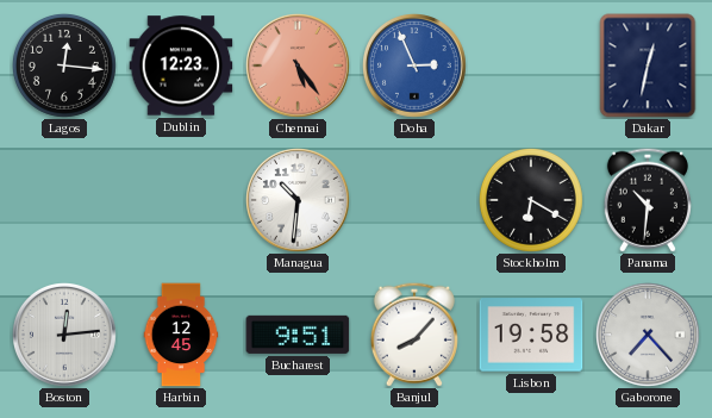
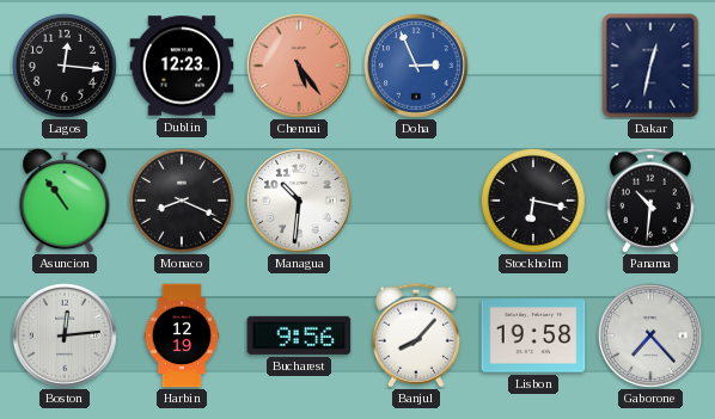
Asuncion: none -> 10:54 (65, 201)
Monaco: none -> 8:19 (182, 201)
Stockholm: 6:20 -> 6:17 (533, 201)
Harbin: 12:45 -> 12:19 (182, 335)
Bucharest: 9:51 -> 9:56 (299, 335)
